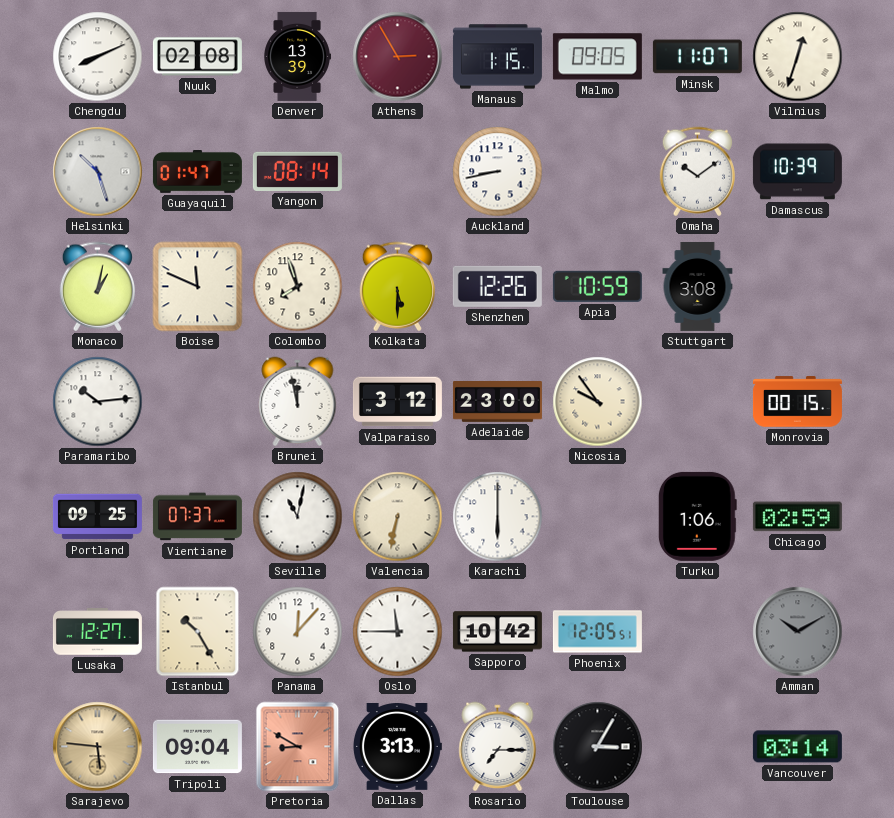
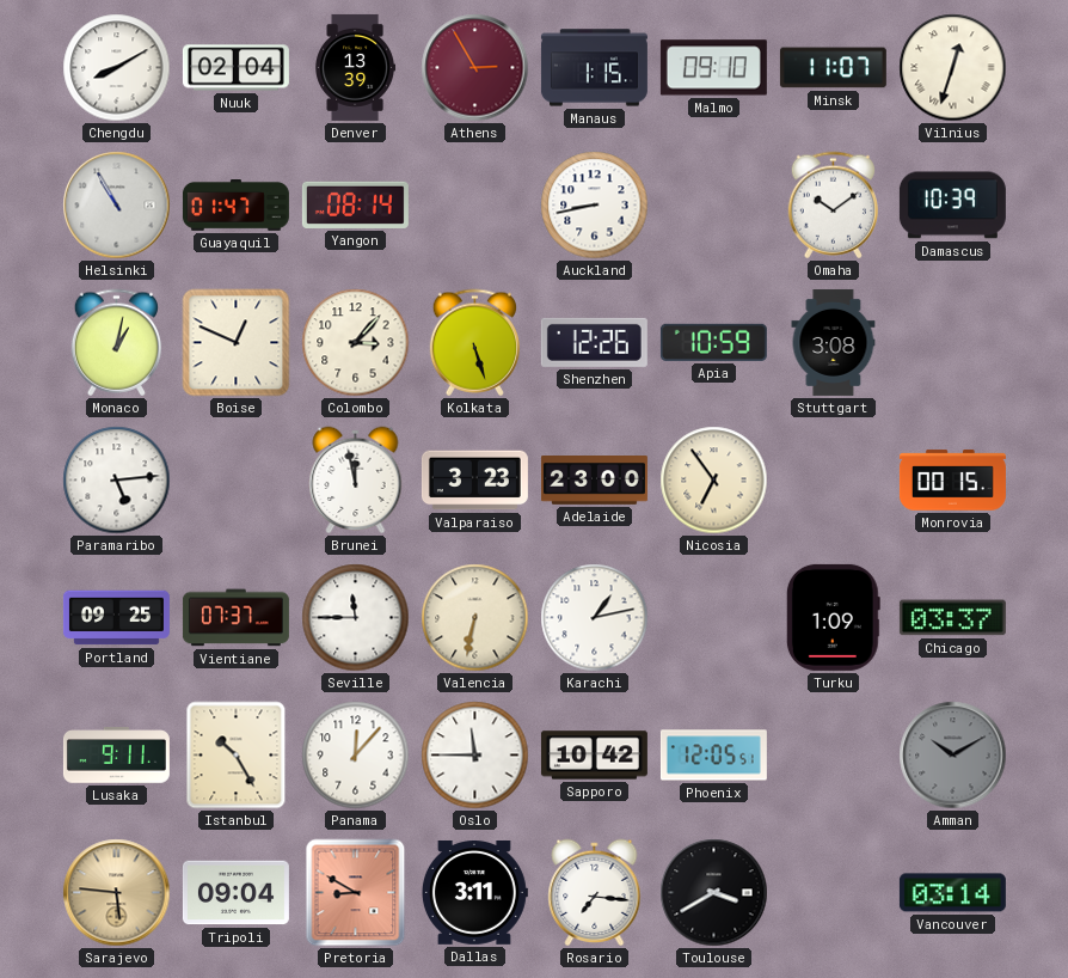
Chengdu: 8:11 -> 8:10 (117, 68)
Nuuk: 02:08 -> 02:04 (235, 68)
Malmo: 09:05 -> 09:10 (713, 68)
Helsinki: 10:27 -> 10:55 (117, 206)
Boise: 11:49 -> 12:49 (237, 343)
Colombo: 7:57 -> 3:07 (356, 343)
Kolkata: 5:30 -> 5:27 (474, 343)
Paramaribo: 10:14 -> 5:14 (117, 481)
Valparaiso: 3:12 -> 3:23 (474, 481)
Nicosia: 9:54 -> 6:54 (714, 481)
Seville: 11:02 -> 11:45 (356, 618)
Karachi: 6:00 -> 1:13 (595, 618)
Turku: 1:06 -> 1:09 (833, 617)
Chicago: 02:59 -> 03:37 (952, 618)
Lusaka: 12:27 -> 9:11 (116, 756)
Dallas: 3:13 -> 3:11 (474, 893)
Rosario: 7:15 -> 7:16 (595, 893)
Toulouse: 3:05 -> 3:40 (714, 893)
